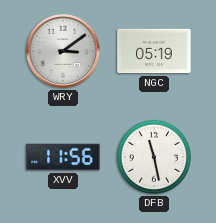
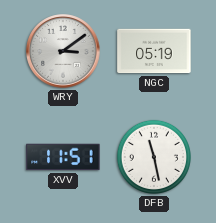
XVV: 11:56 -> 11:51 (63, 157)
